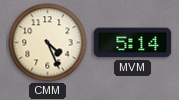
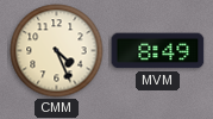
MVM: 5:14 -> 8:49 (158, 51)
